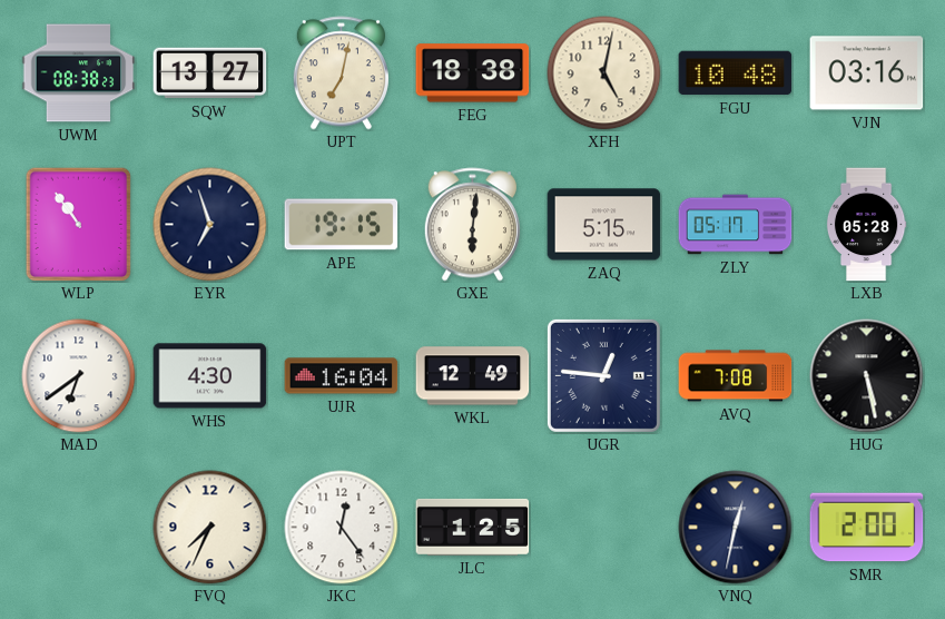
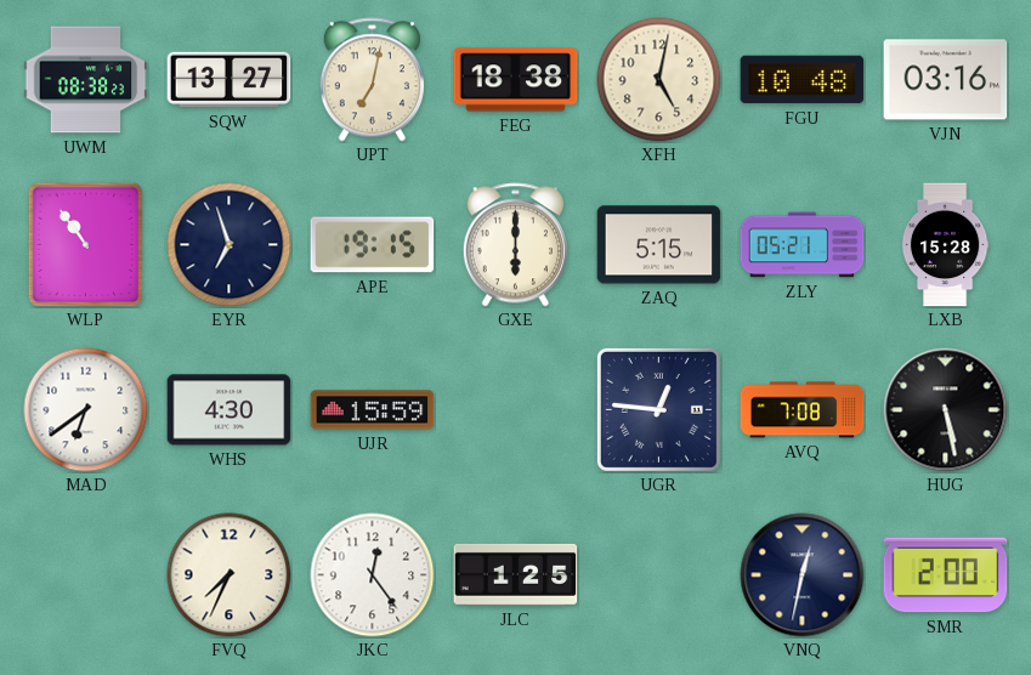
GXE: 6:01 -> 6:00 (515, 245)
ZLY: 05:17 -> 05:21 (803, 245)
LXB: 05:28 -> 15:28 (945, 245)
UJR: 16:04 -> 15:59 (373, 410)
WKL: 12:49 -> none (473, 376)
